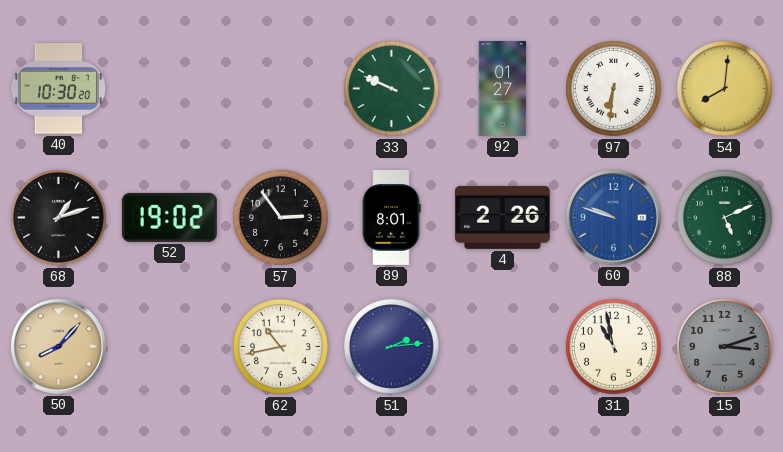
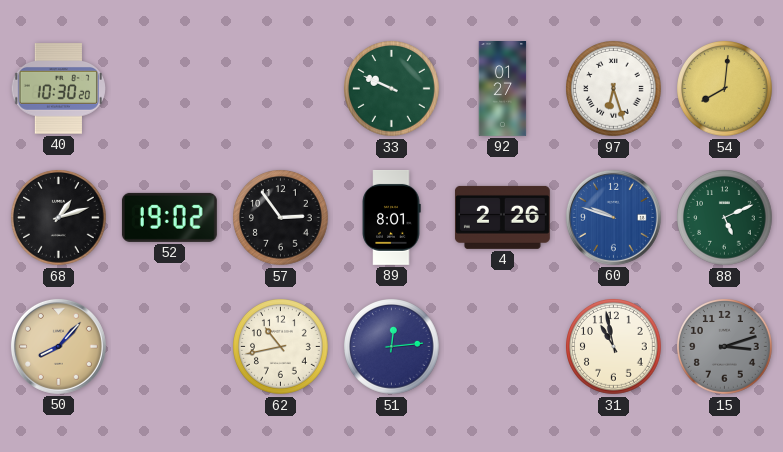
97: 6:31 -> 6:27 (614, 89)
51: 2:14 -> 12:14 (392, 347)
